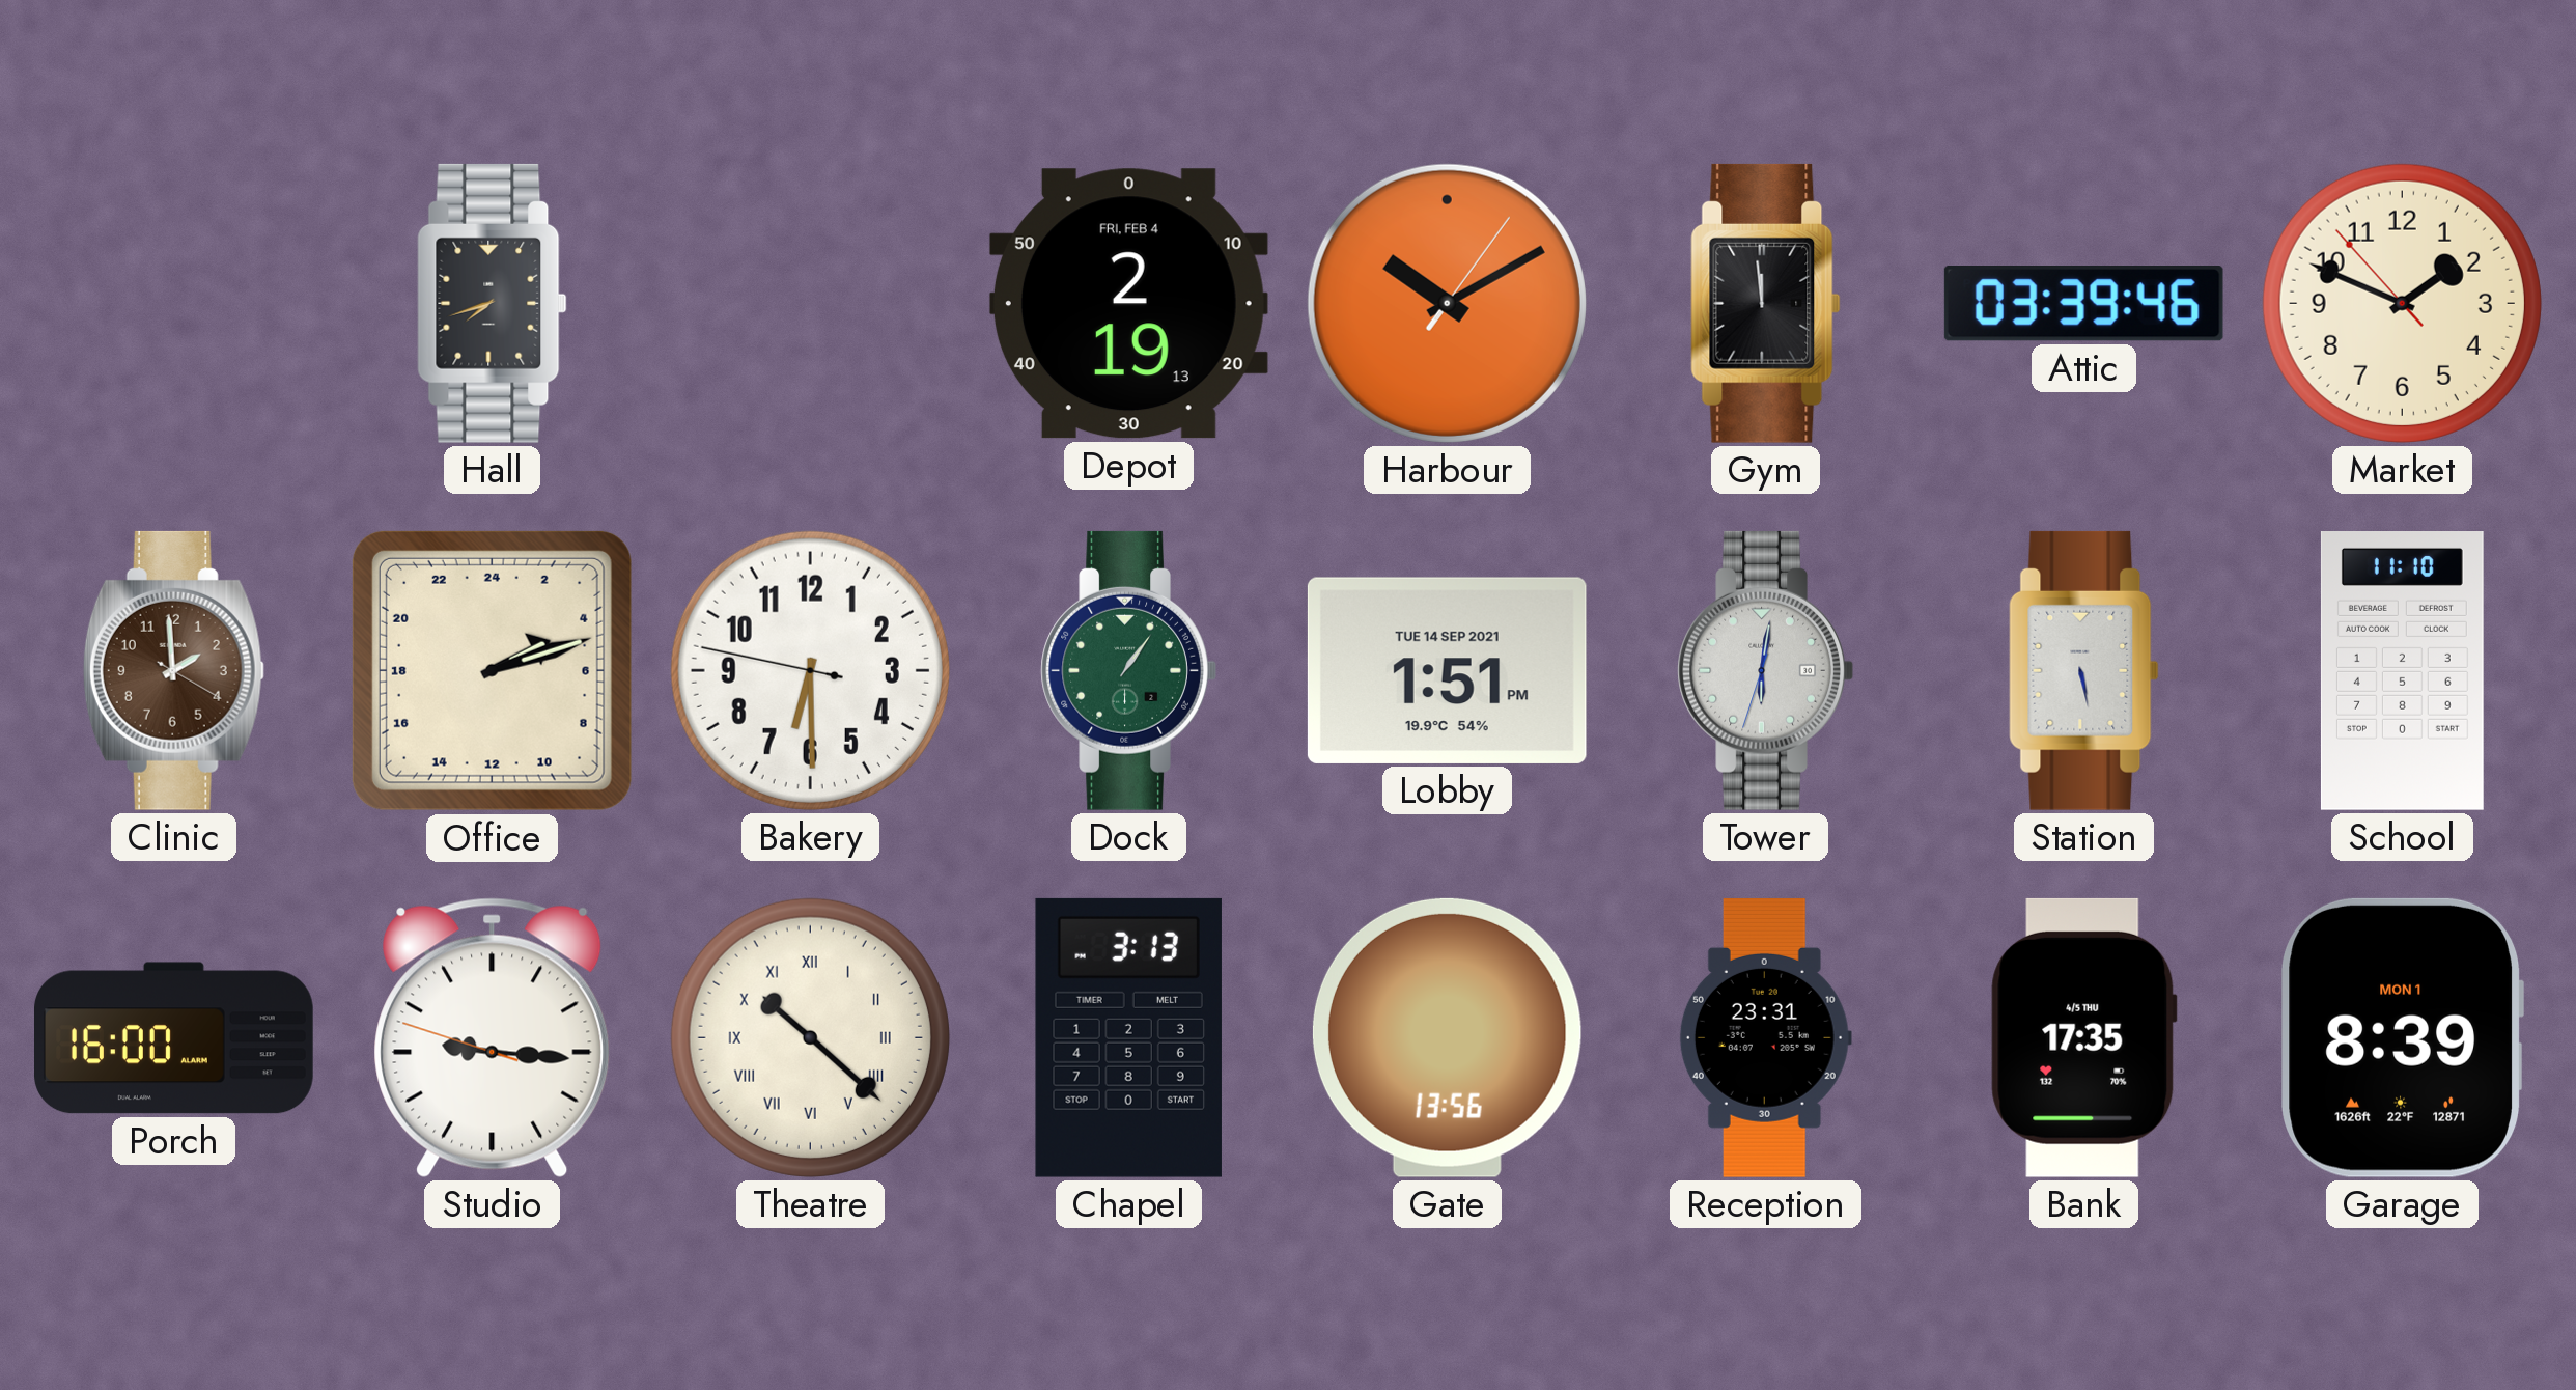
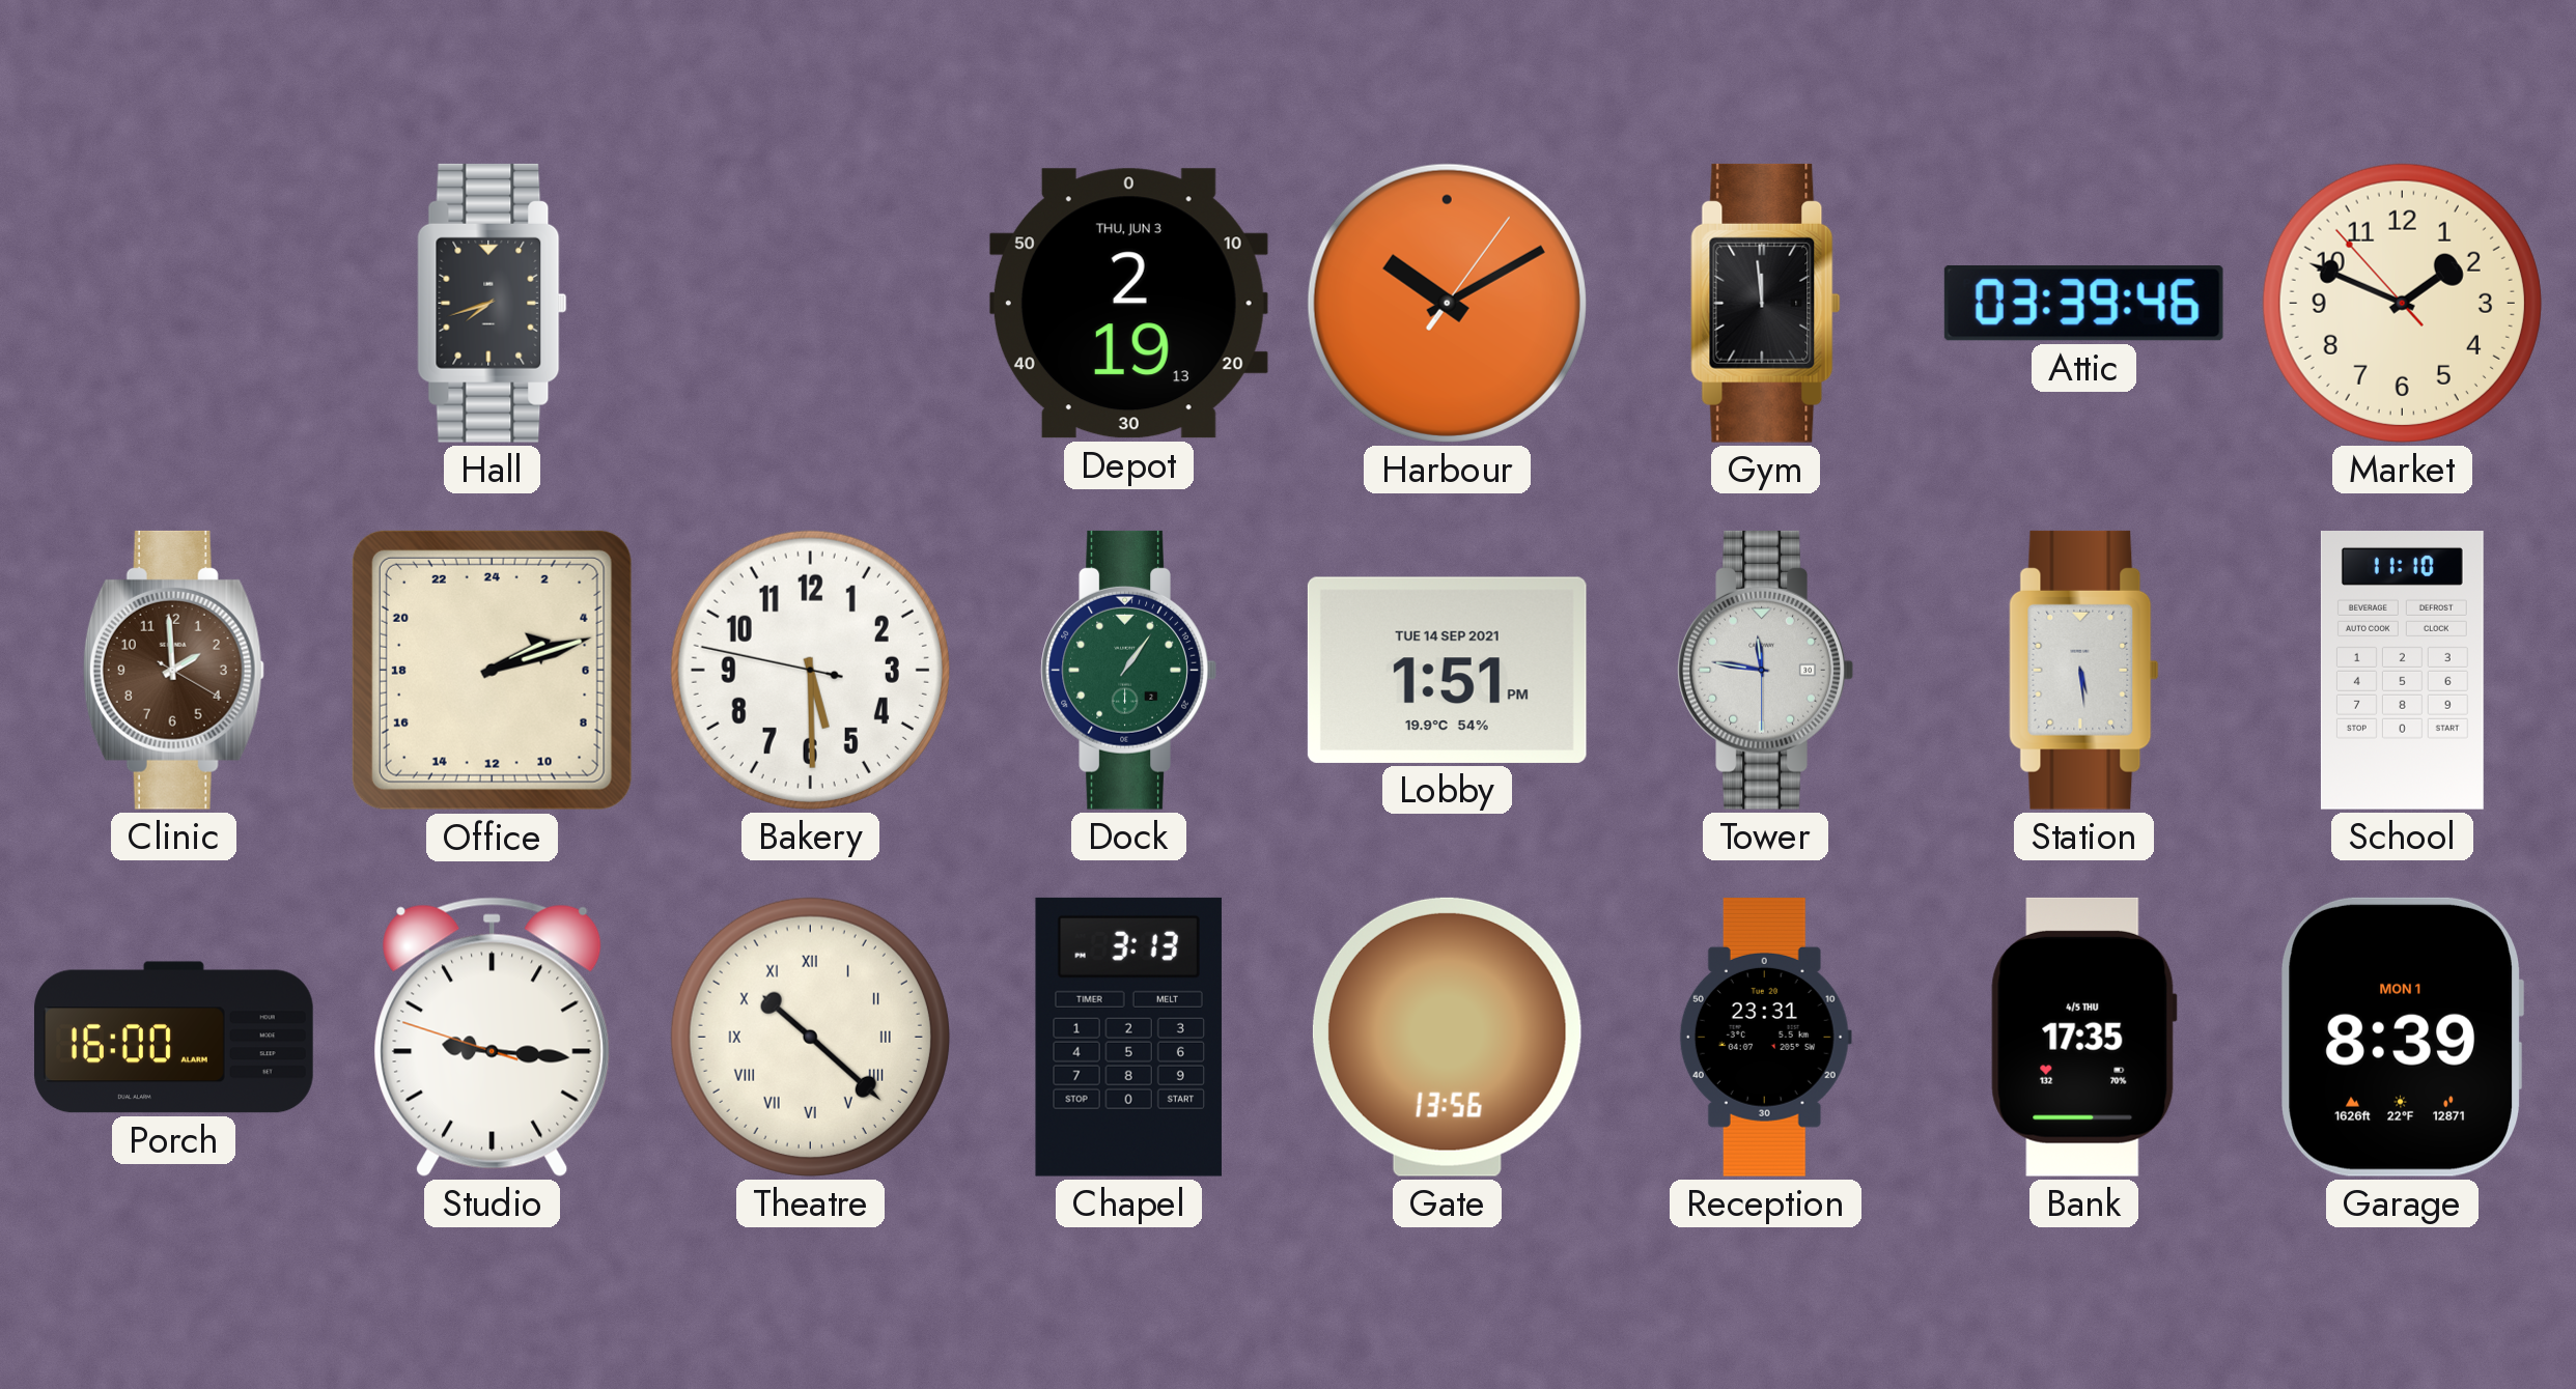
Depot date: FRI, FEB 4 -> THU, JUN 3 (1128, 304)
Bakery: 6:29 -> 5:29 (810, 670)
Tower: 6:01 -> 11:46 (1765, 670)
Station: 5:28 -> 5:29 (2084, 670)
